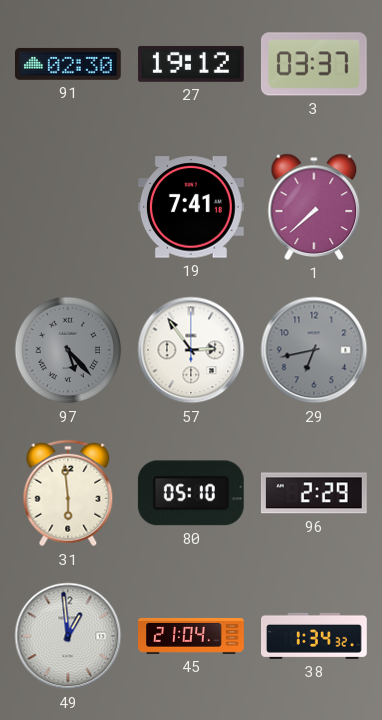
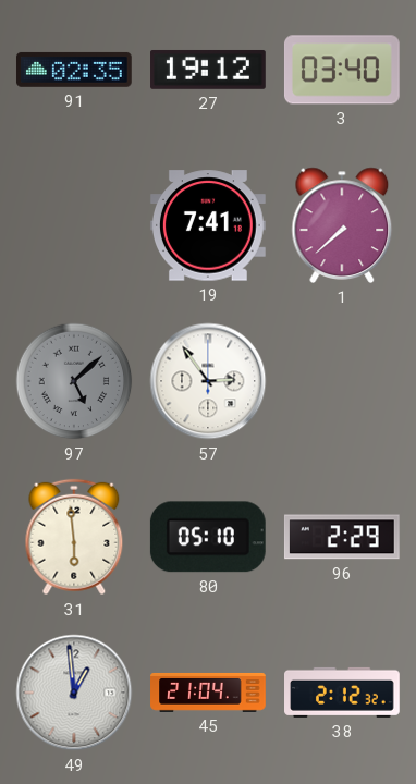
91: 02:30 -> 02:35 (74, 70)
3: 03:37 -> 03:40 (342, 70)
97: 5:23 -> 5:08 (74, 381)
29: 6:43 -> none (314, 350)
38: 1:34 -> 2:12 (343, 693)
